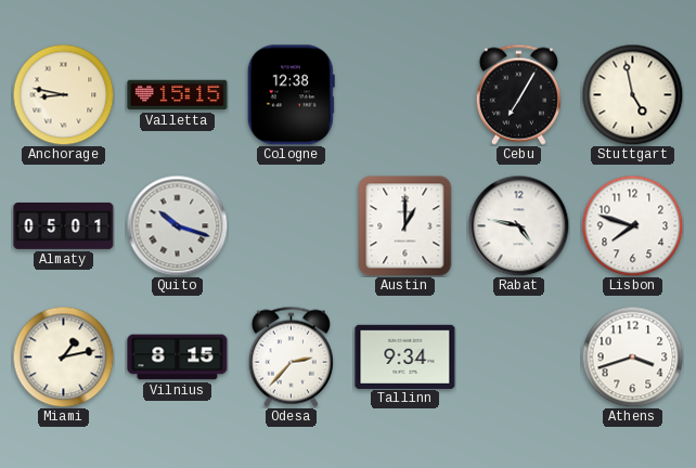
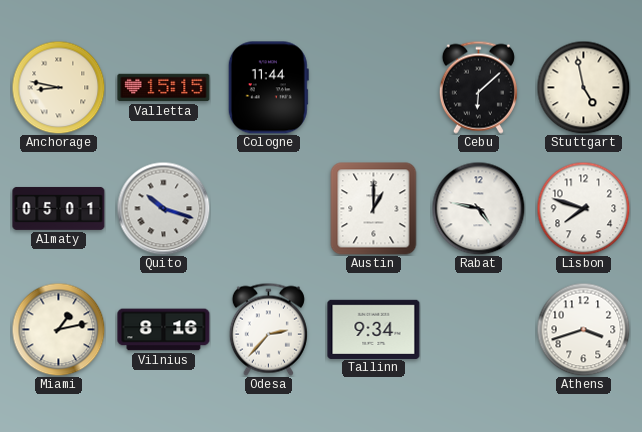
Cologne: 12:38 -> 11:44 (268, 88)
Cebu: 7:05 -> 6:08 (478, 87)
Vilnius: 8:15 -> 8:16 (164, 330)
